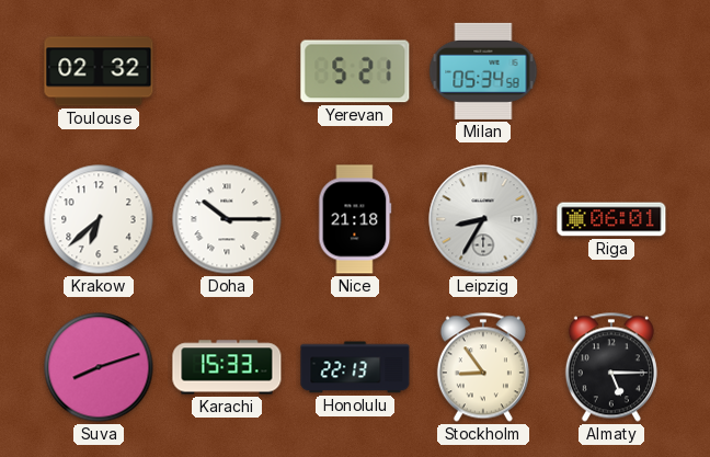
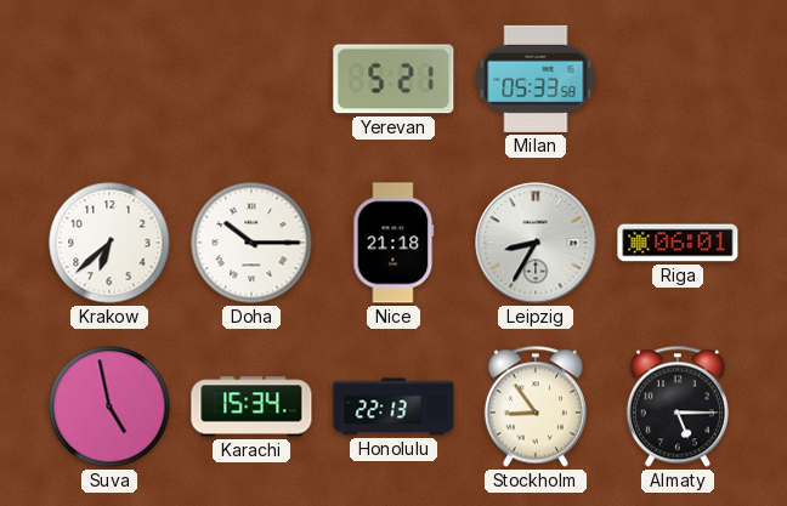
Toulouse: 02:32 -> none (99, 71)
Milan: 05:34 -> 05:33 (536, 79)
Suva: 8:12 -> 4:58 (109, 406)
Karachi: 15:33 -> 15:34 (251, 406)
